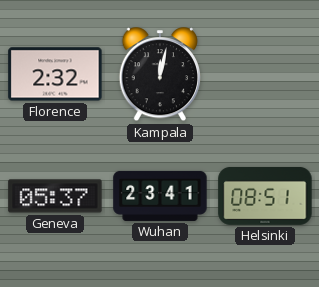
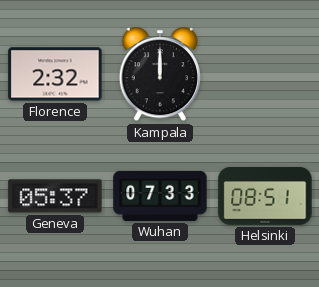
Kampala: 12:02 -> 12:00 (160, 75)
Wuhan: 23:41 -> 07:33 (160, 196)
